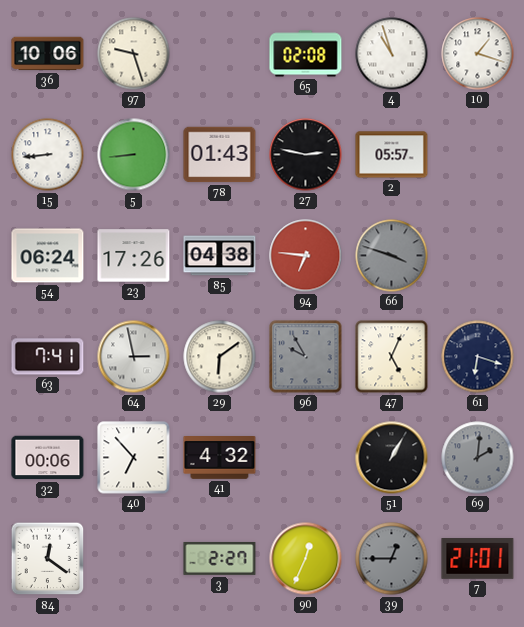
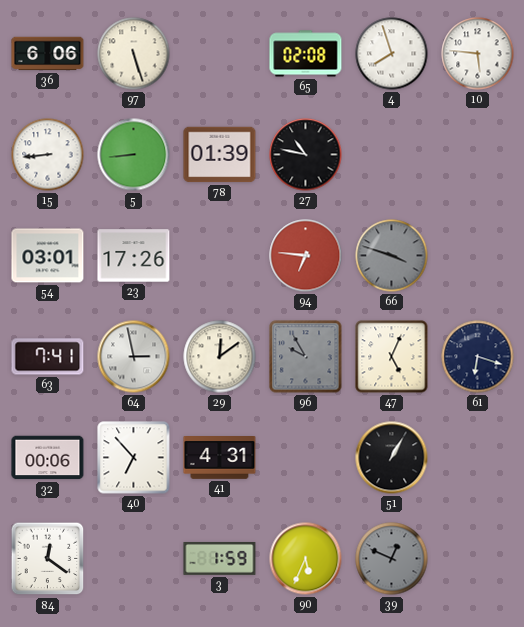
36: 10:06 -> 6:06 (48, 54)
97: 9:27 -> 5:27 (134, 54)
4: 10:57 -> 7:57 (392, 54)
10: 1:18 -> 5:46 (478, 54)
78: 01:43 -> 01:39 (220, 155)
27: 2:47 -> 10:47 (306, 155)
2: 05:57 -> none (392, 155)
54: 06:24 -> 03:01 (48, 256)
85: 04:38 -> none (220, 256)
29: 6:09 -> 12:09 (220, 357)
41: 4:32 -> 4:31 (220, 458)
69: 2:01 -> none (478, 458)
3: 2:27 -> 1:59 (220, 559)
90: 12:34 -> 5:34 (306, 559)
39: 12:45 -> 12:49 (392, 559)
7: 21:01 -> none (478, 559)
